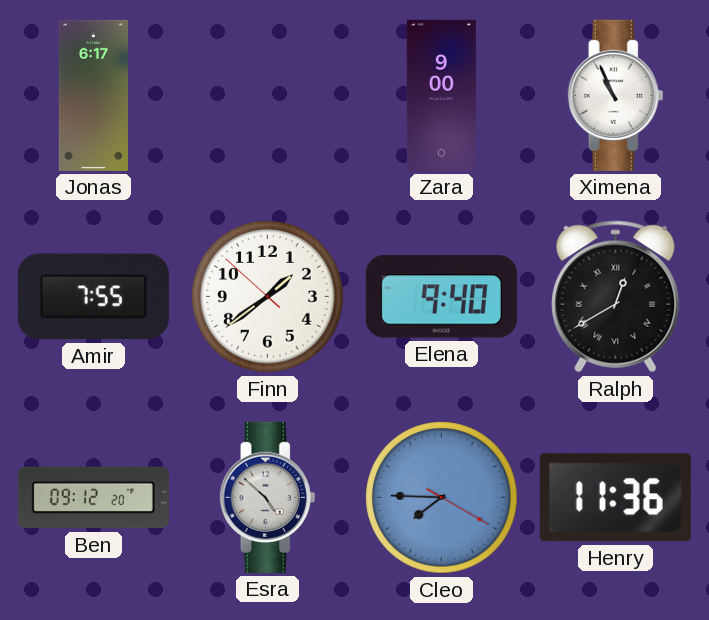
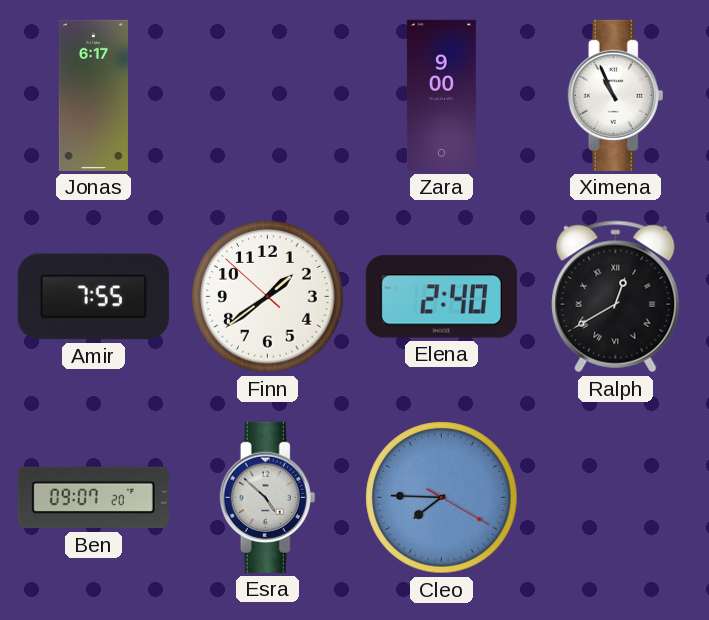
Elena: 9:40 -> 2:40 (441, 297)
Ben: 09:12 -> 09:07 (93, 498)
Henry: 11:36 -> none (615, 498)
